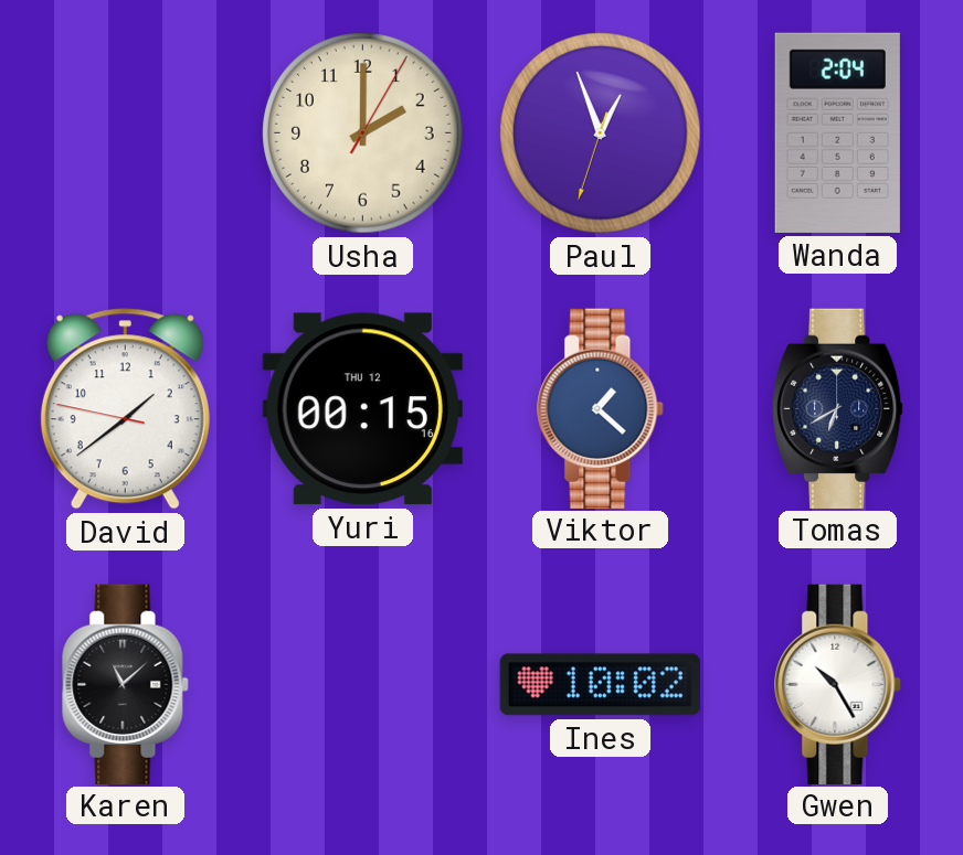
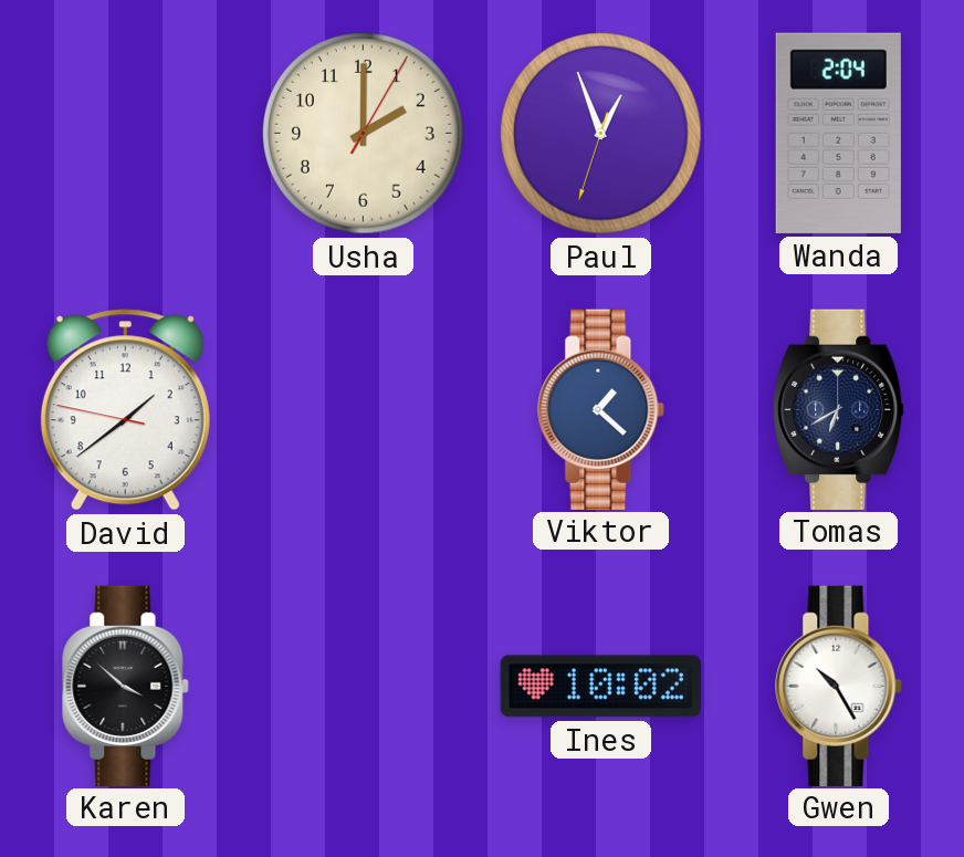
Yuri: 00:15 -> none (362, 409)
Karen: 11:08 -> 3:52 (126, 686)
